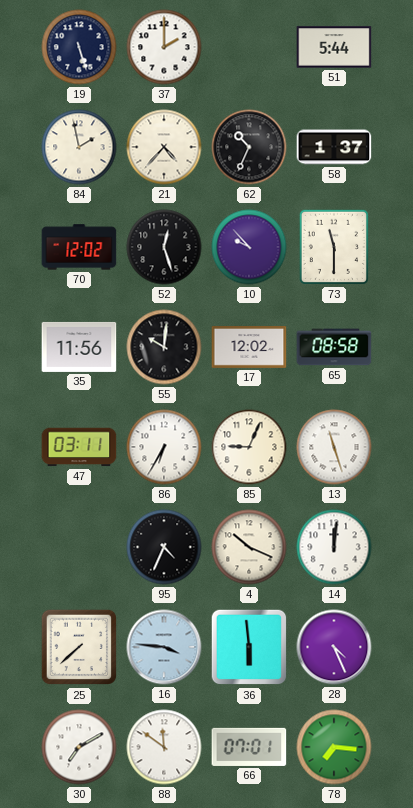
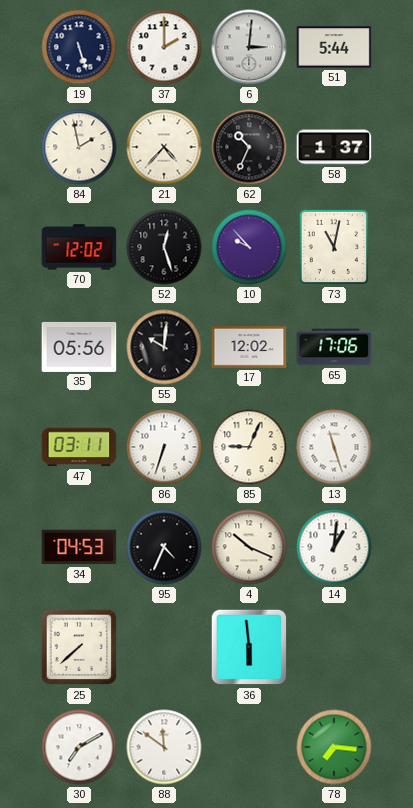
6: none -> 3:01 (249, 47)
73: 11:30 -> 11:02 (334, 247)
35: 11:56 -> 05:56 (79, 347)
65: 08:58 -> 17:06 (334, 347)
86: 6:35 -> 6:33 (164, 447)
34: none -> 04:53 (79, 547)
14: 12:01 -> 1:01 (334, 547)
16: 3:46 -> none (164, 647)
28: 4:26 -> none (334, 647)
66: 07:01 -> none (249, 747)
